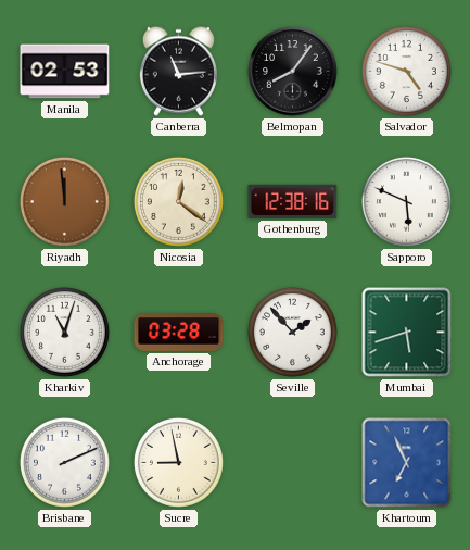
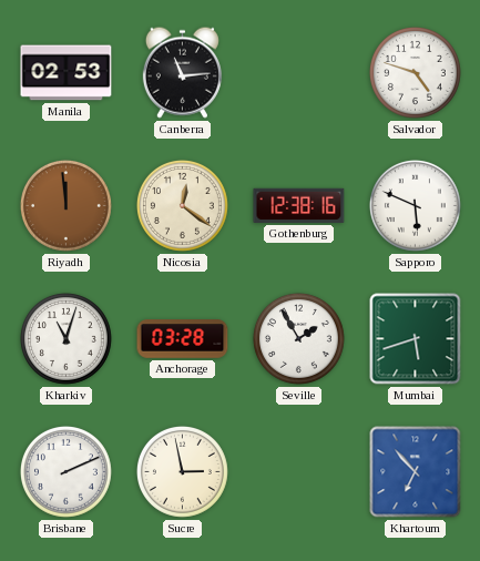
Belmopan: 8:06 -> none (293, 72)
Seville: 1:53 -> 1:55 (298, 338)
Sucre: 8:58 -> 2:58 (182, 471)
Khartoum: 6:56 -> 6:53 (416, 472)
